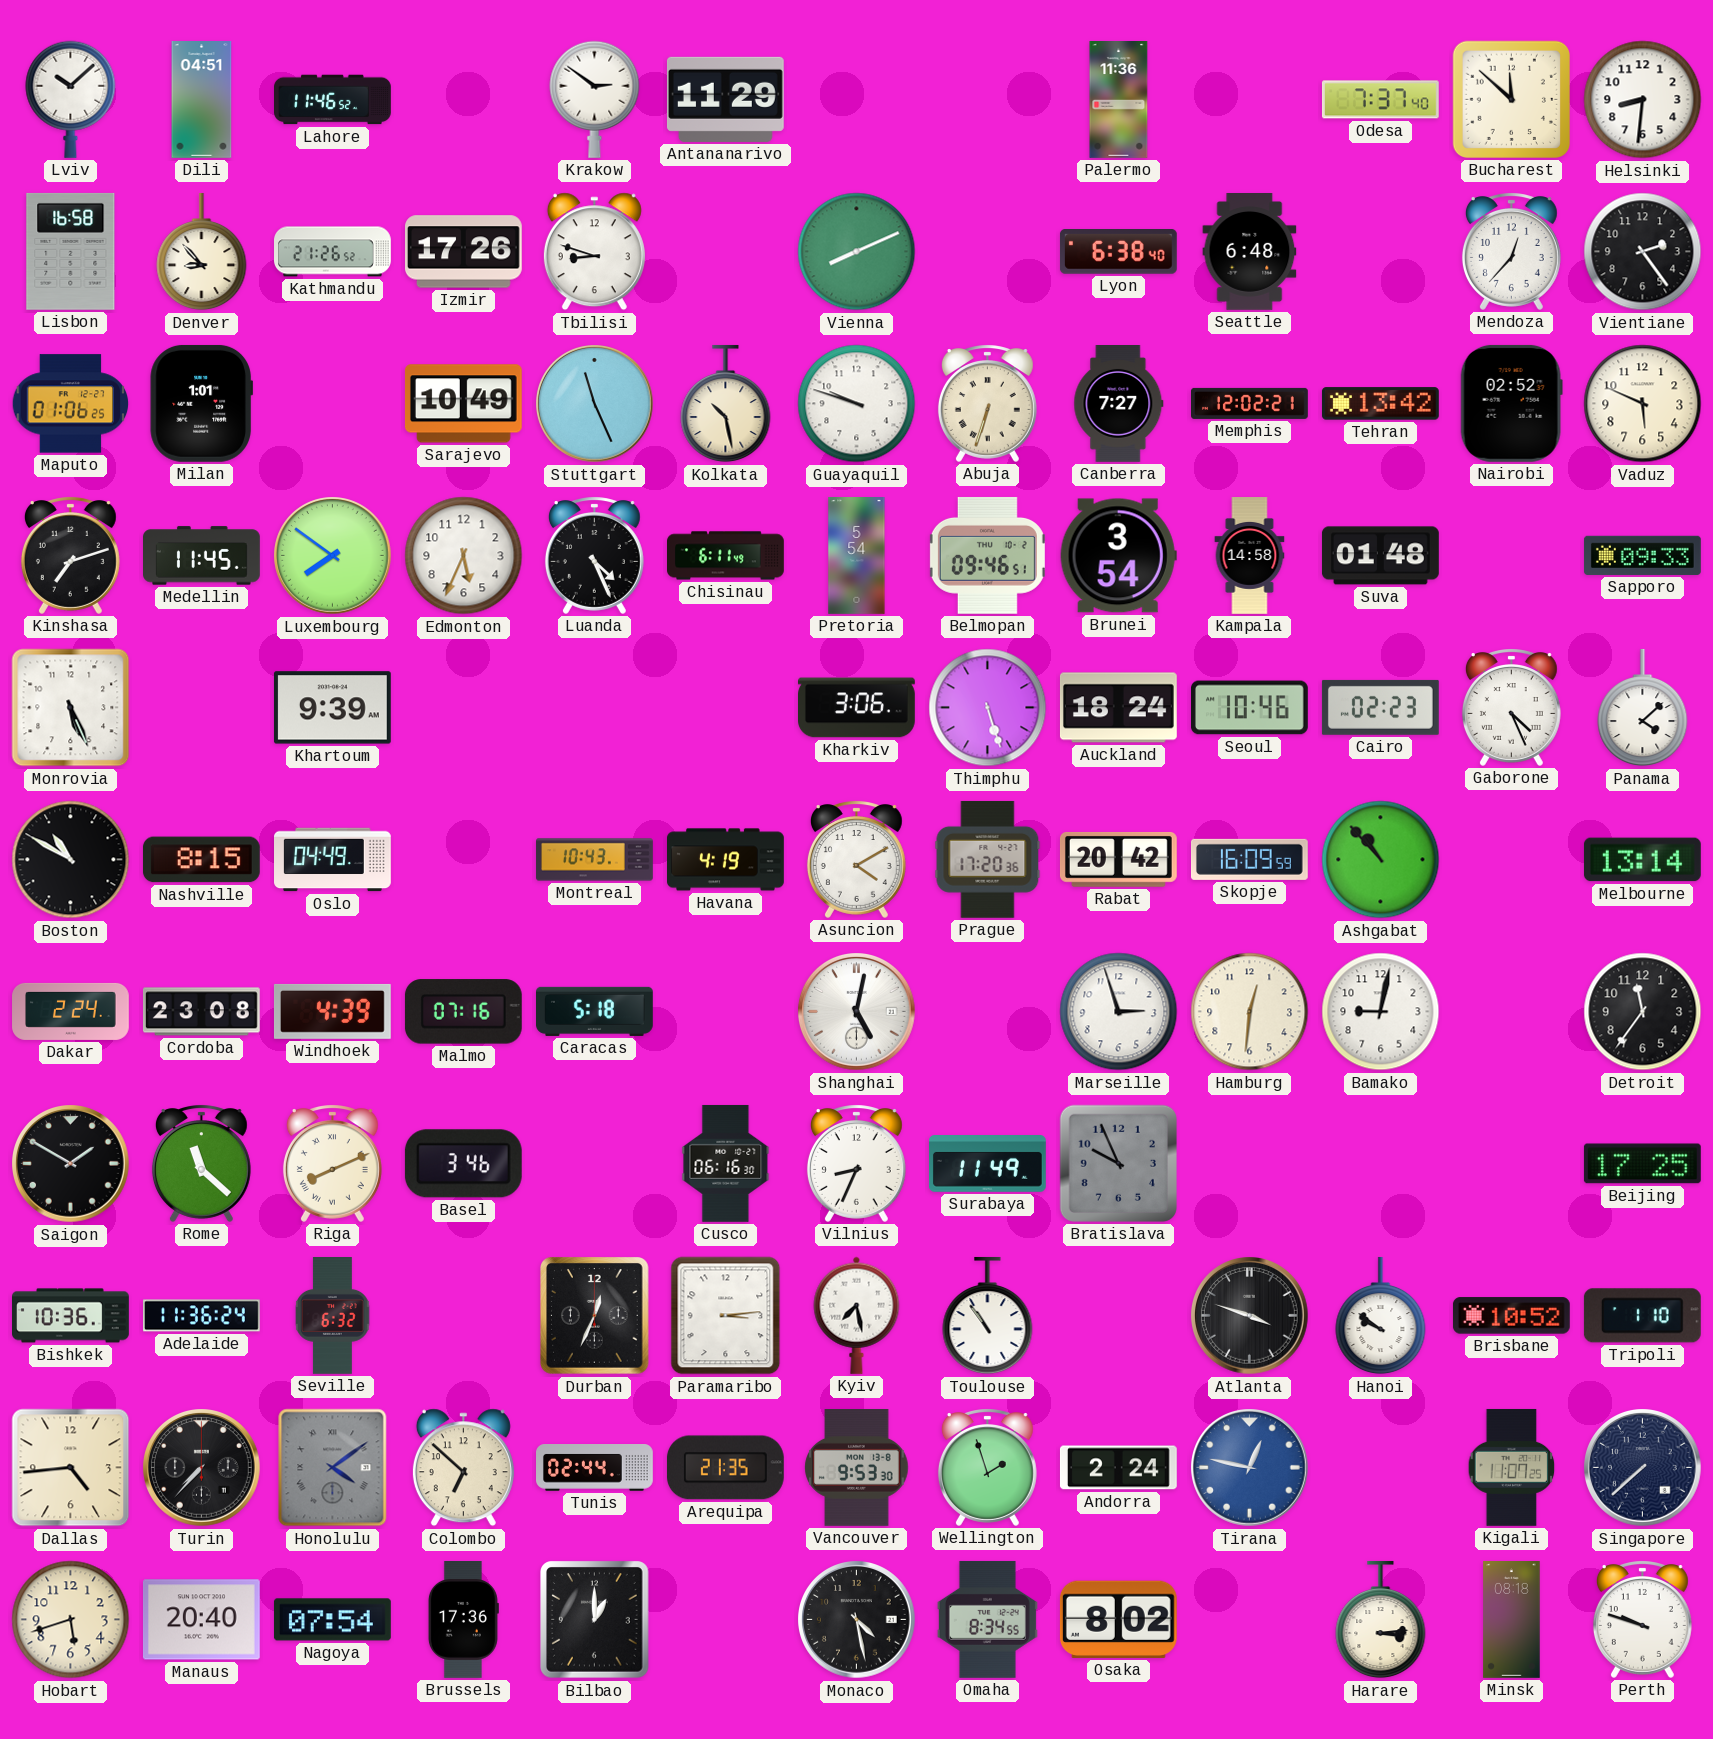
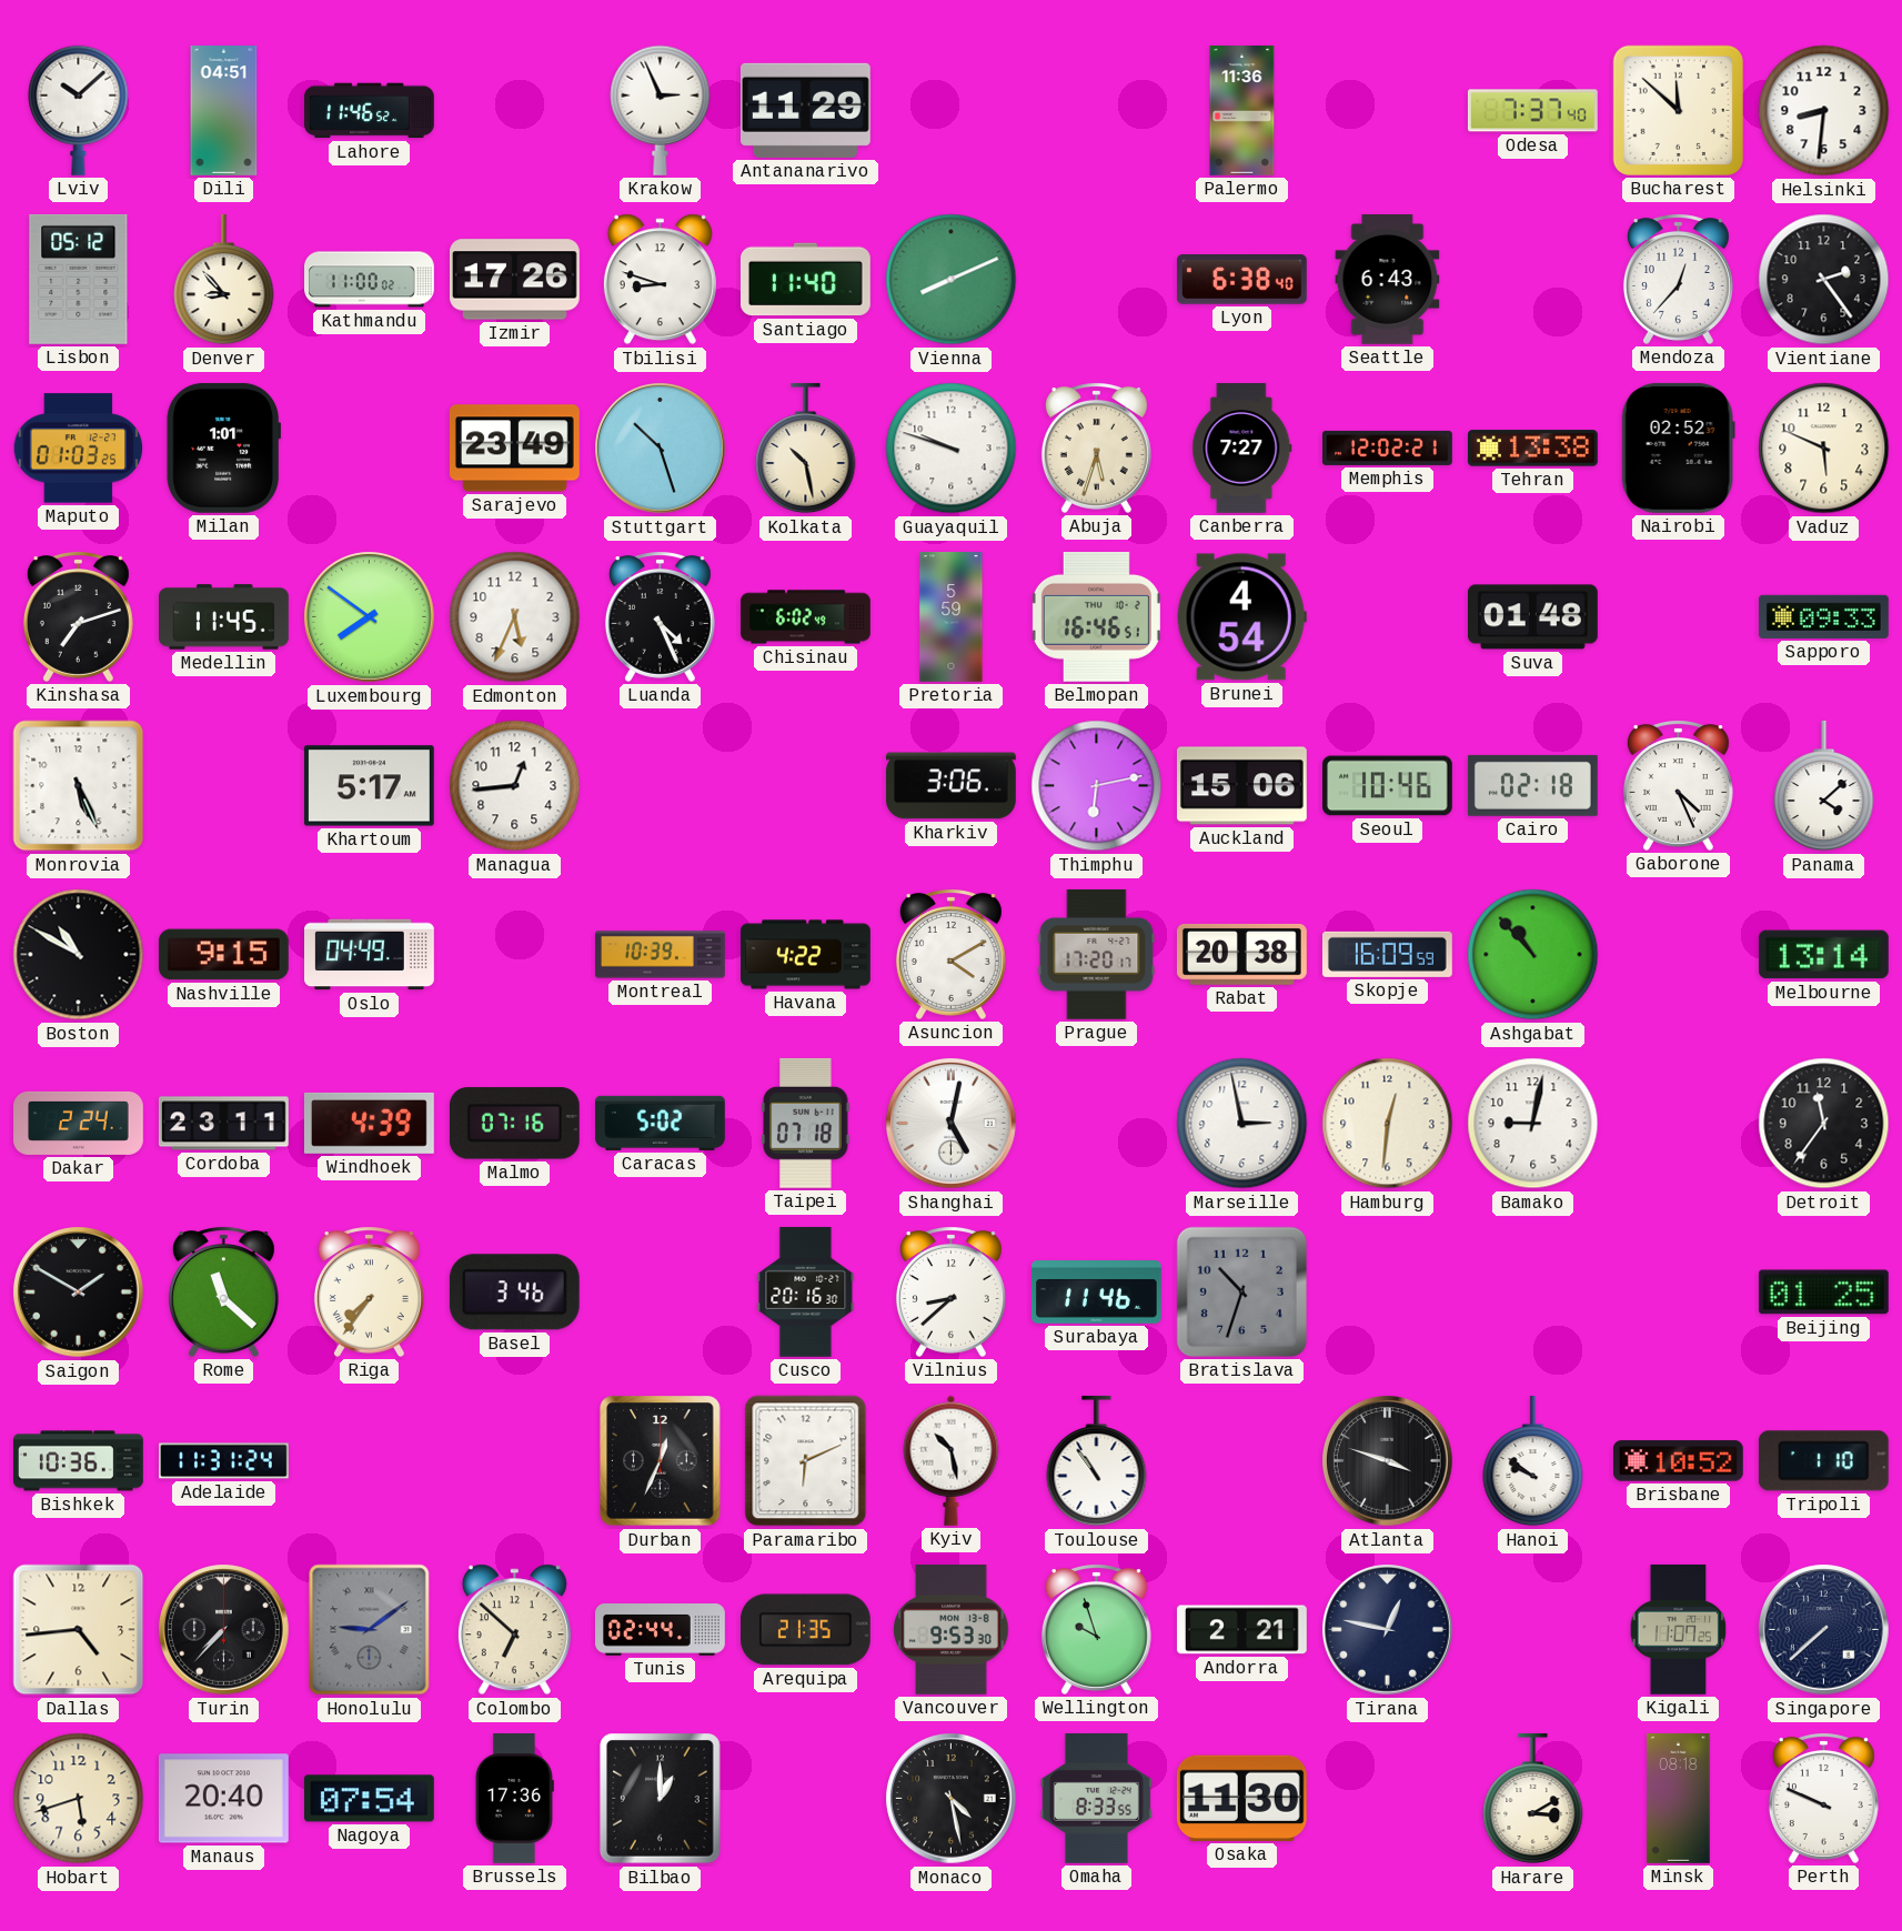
Krakow: 2:51 -> 2:56 (661, 110)
Lisbon: 16:58 -> 05:12 (79, 279)
Kathmandu: 21:26 -> 11:00 (370, 280)
Santiago: none -> 11:40 (805, 280)
Seattle: 6:48 -> 6:43 (1388, 280)
Maputo: 01:06 -> 01:03 (79, 449)
Sarajevo: 10:49 -> 23:49 (514, 449)
Stuttgart: 11:26 -> 10:27 (661, 449)
Abuja: 6:33 -> 5:33 (1096, 447)
Tehran: 13:42 -> 13:38 (1532, 449)
Chisinau: 6:11 -> 6:02 (806, 617)
Pretoria: 5:54 -> 5:59 (952, 617)
Belmopan: 09:46 -> 16:46 (1096, 616)
Brunei: 3:54 -> 4:54 (1241, 617)
Kampala: 14:58 -> none (1250, 556)
Khartoum: 9:39 -> 5:17 (369, 786)
Managua: none -> 12:44 (515, 786)
Thimphu: 5:27 -> 6:13 (1097, 786)
Auckland: 18:24 -> 15:06 (1241, 786)
Cairo: 02:23 -> 02:18 (1532, 785)
Nashville: 8:15 -> 9:15 (223, 955)
Montreal: 10:43 -> 10:39 (661, 955)
Havana: 4:19 -> 4:22 (806, 955)
Prague: 17:20:36 -> 17:20:17 (1097, 954)
Rabat: 20:42 -> 20:38 (1241, 955)
Cordoba: 23:08 -> 23:11 (223, 1124)
Caracas: 5:18 -> 5:02 (661, 1123)
Taipei: none -> 07:18 (806, 1123)
Marseille: 2:57 -> 2:58 (1242, 1124)
Riga: 8:11 -> 7:36 (369, 1291)
Cusco: 06:16 -> 20:16 (806, 1291)
Vilnius: 8:34 -> 8:38 (950, 1291)
Surabaya: 11:49 -> 11:46 (1097, 1293)
Bratislava: 9:56 -> 10:33 (1241, 1291)
Beijing: 17:25 -> 01:25 (1823, 1293)
Adelaide: 11:36 -> 11:31 (224, 1461)
Seville: 6:32 -> none (333, 1316)
Paramaribo: 3:14 -> 6:11 (806, 1461)
Kyiv: 7:28 -> 10:28 (952, 1460)
Honolulu: 4:09 -> 9:09 (370, 1630)
Wellington: 1:57 -> 9:57 (1096, 1629)
Andorra: 2:24 -> 2:21 (1241, 1630)
Tirana dial: blue -> navy (1388, 1630)
Omaha: 8:34 -> 8:33 (1096, 1798)
Osaka: 8:02 -> 11:30 (1241, 1798)
Harare: 3:14 -> 3:10 (1533, 1799)
Perth: 9:48 -> 9:49 (1823, 1798)
